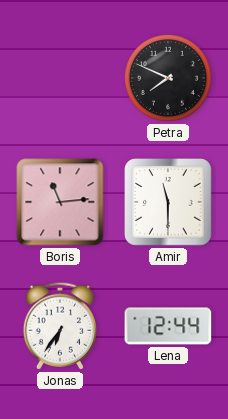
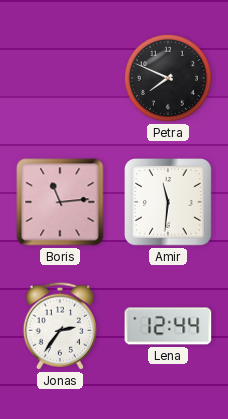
Amir: 11:30 -> 11:31 (168, 202)
Jonas: 6:36 -> 2:36 (60, 326)
